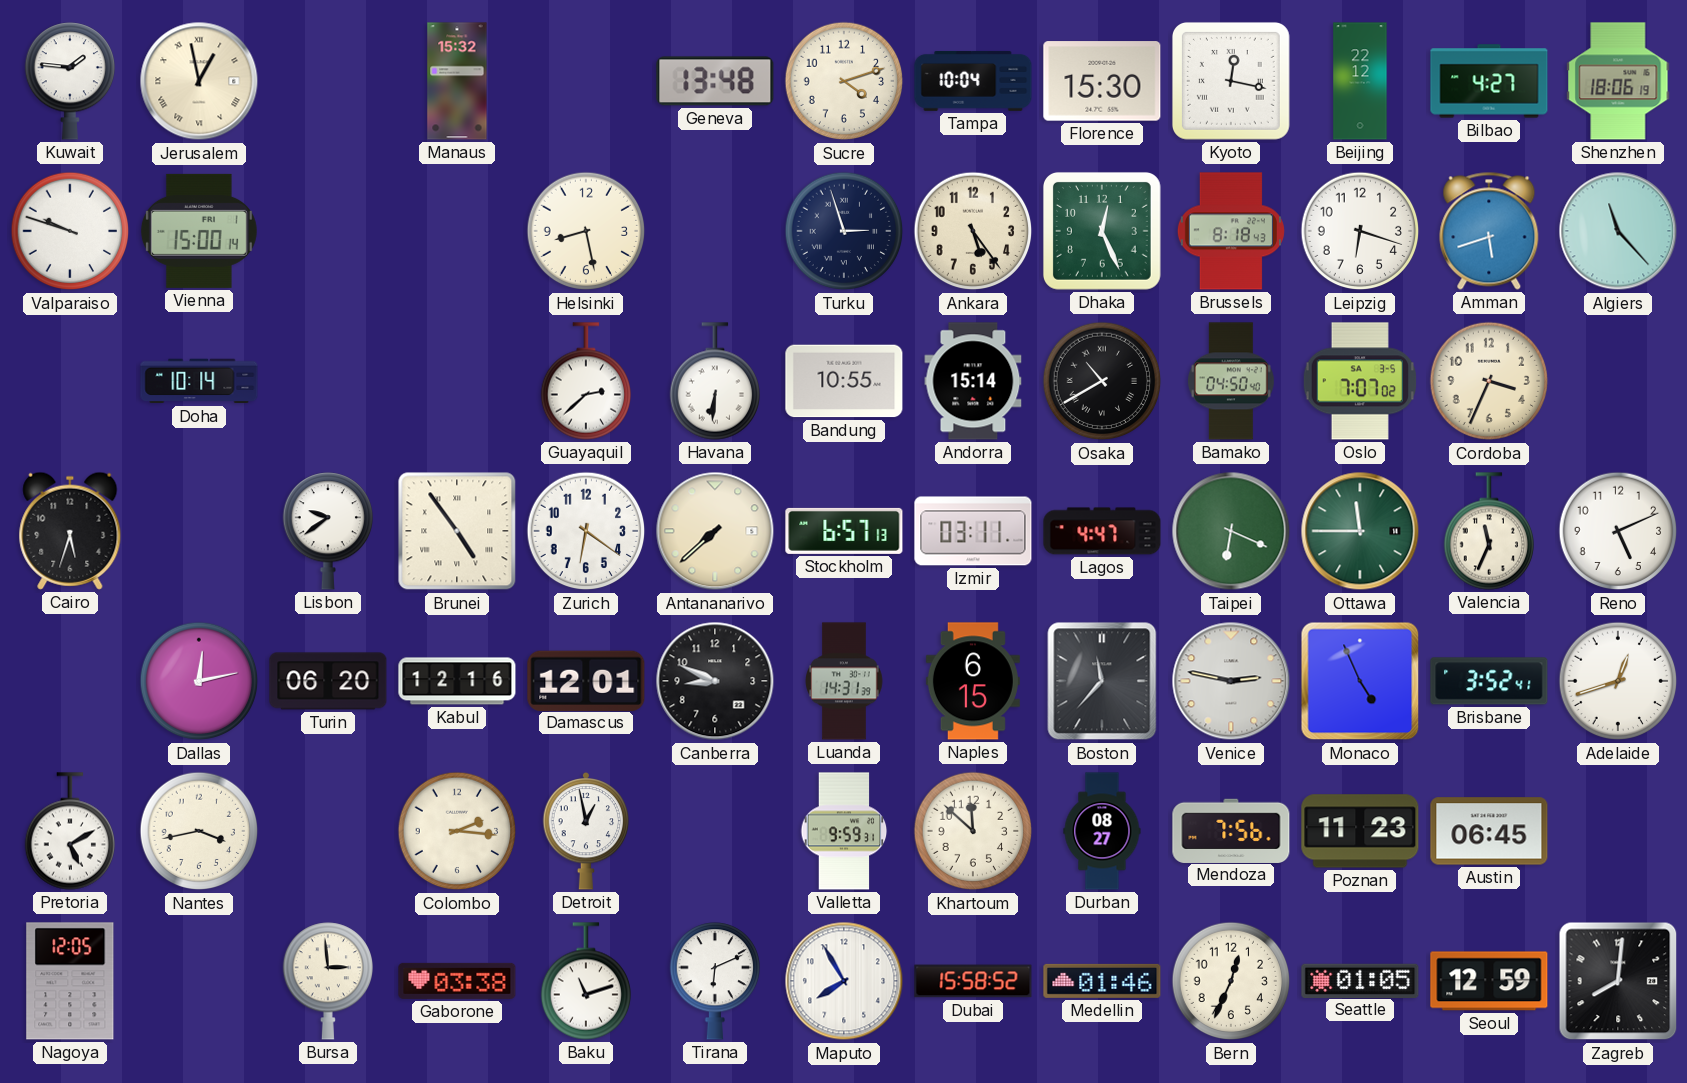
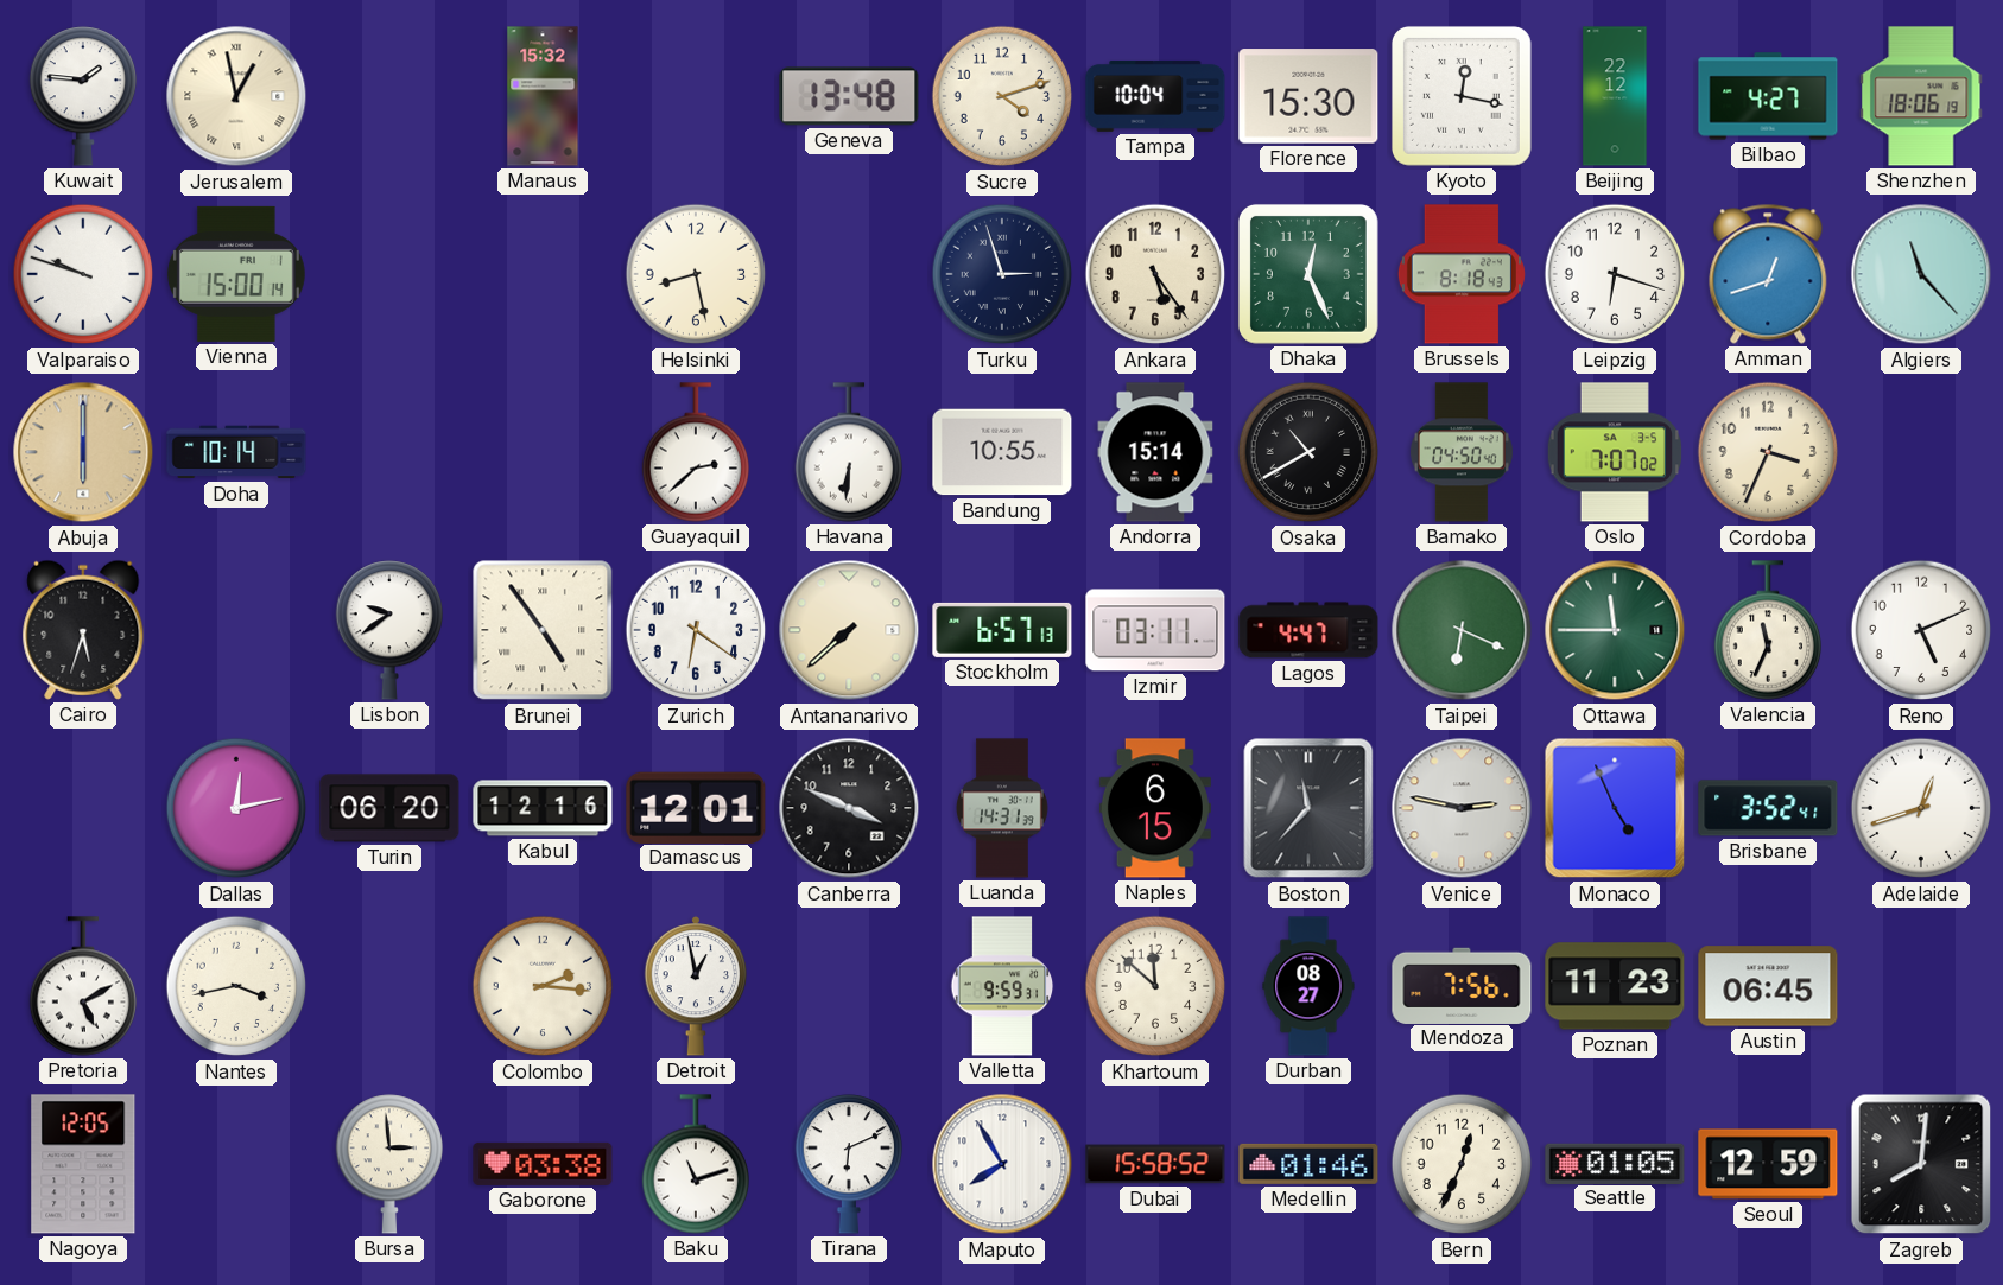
Amman: 5:42 -> 12:42 (1768, 274)
Abuja: none -> 6:00 (83, 452)
Canberra: 8:49 -> 3:49 (849, 808)
